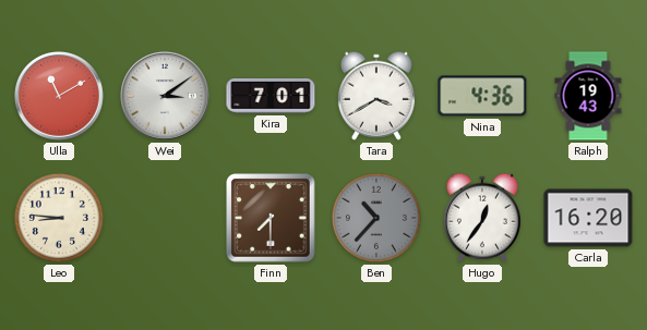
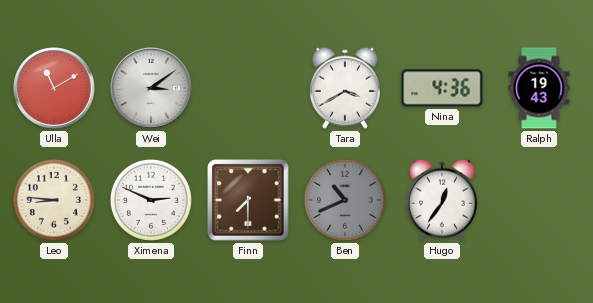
Kira: 7:01 -> none (271, 97)
Ximena: none -> 2:49 (151, 200)
Ben: 10:37 -> 10:41 (345, 200)
Carla: 16:20 -> none (588, 218)
